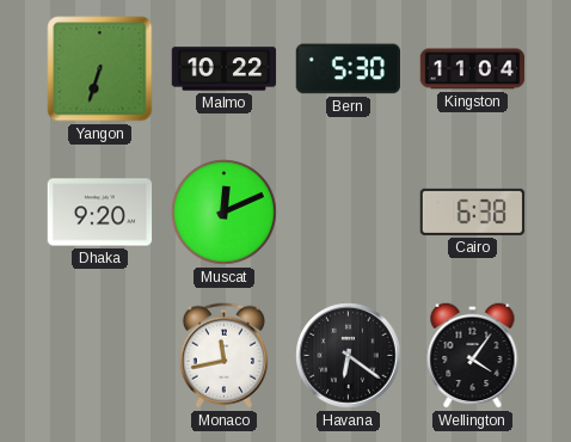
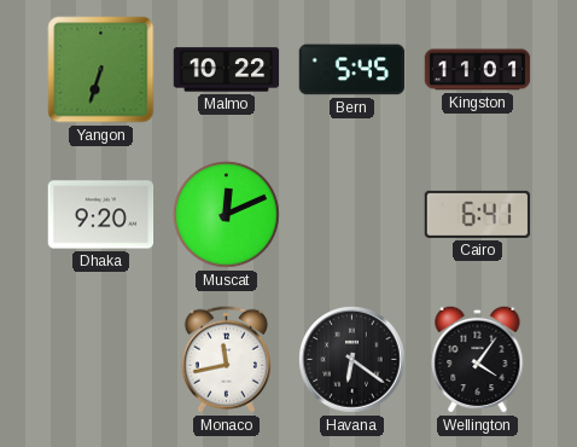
Bern: 5:30 -> 5:45 (352, 70)
Kingston: 11:04 -> 11:01 (478, 70)
Cairo: 6:38 -> 6:41 (478, 214)
